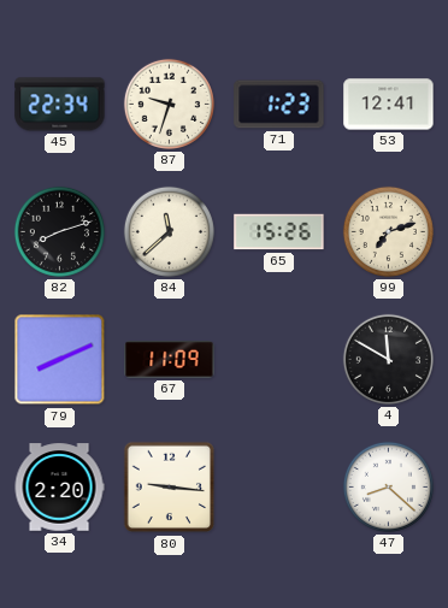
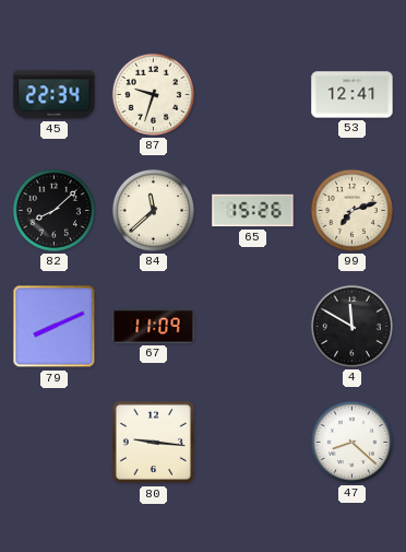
71: 1:23 -> none (279, 105)
82: 8:12 -> 8:08 (53, 210)
34: 2:20 -> none (59, 488)
